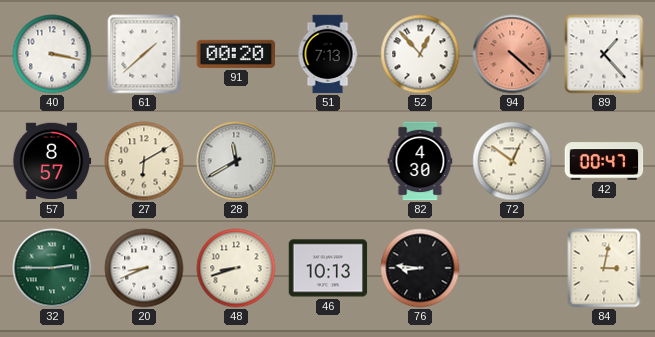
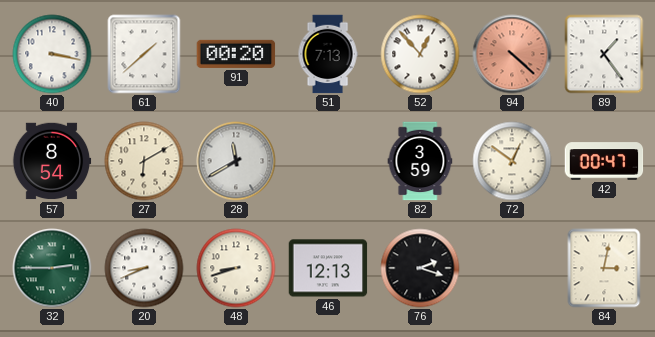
89: 1:23 -> 1:24 (604, 54)
57: 8:57 -> 8:54 (52, 161)
82: 4:30 -> 3:59 (420, 161)
46: 10:13 -> 12:13 (328, 268)
76: 8:46 -> 2:18 (420, 268)
